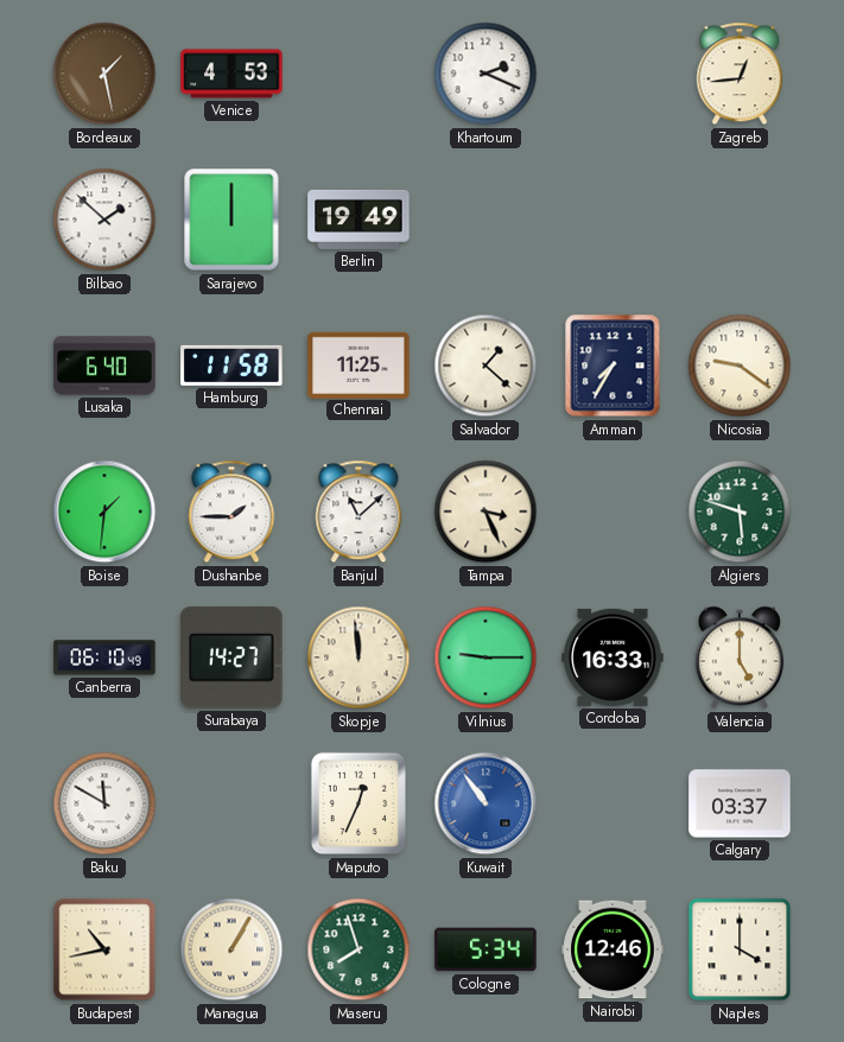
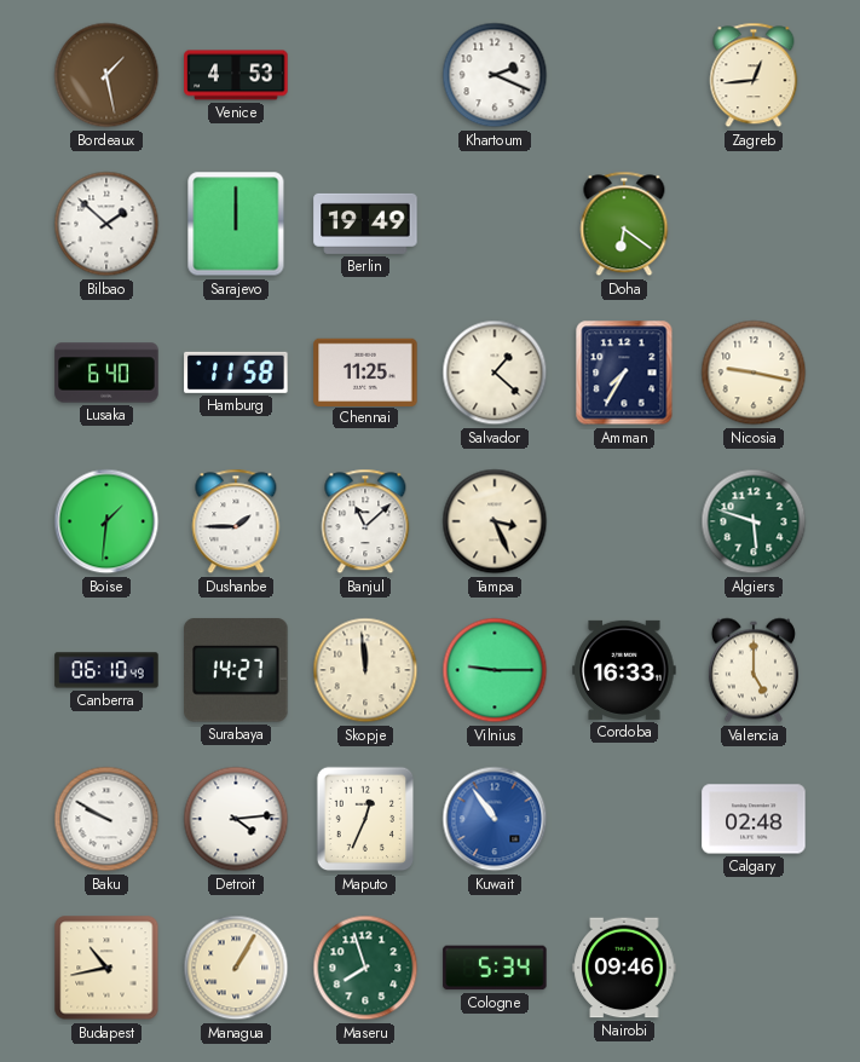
Doha: none -> 6:21 (624, 224)
Nicosia: 9:21 -> 9:17 (754, 373)
Baku: 11:50 -> 9:50 (106, 819)
Detroit: none -> 4:14 (236, 819)
Calgary: 03:37 -> 02:48 (754, 819)
Nairobi: 12:46 -> 09:46 (624, 968)
Naples: 4:00 -> none (740, 949)
